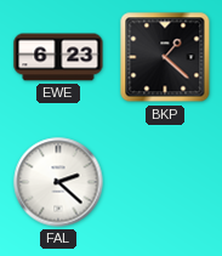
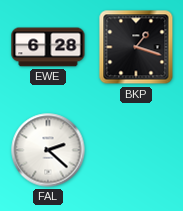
EWE: 6:23 -> 6:28 (48, 47)
BKP: 1:22 -> 1:18 (136, 47)
